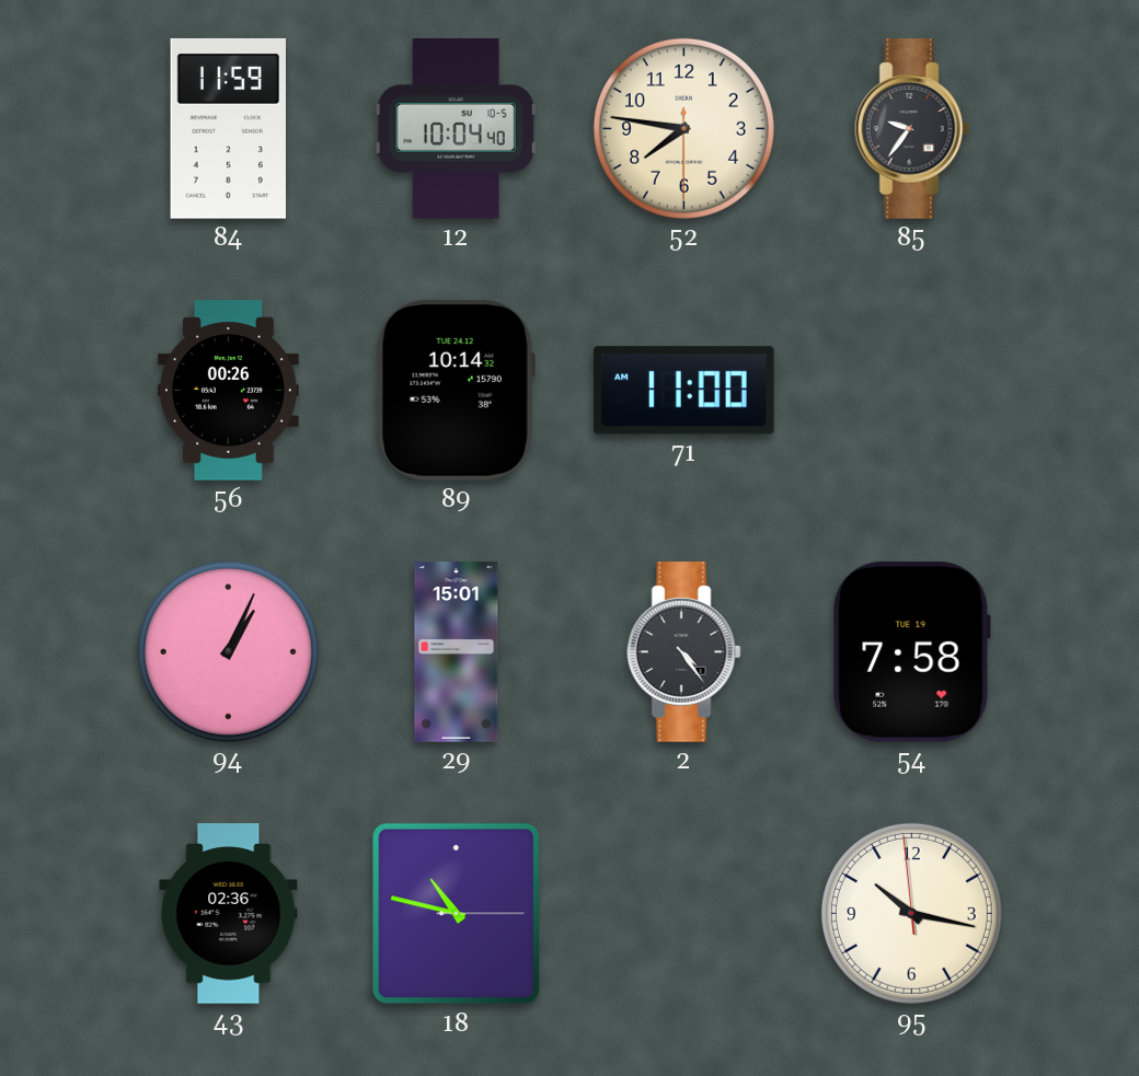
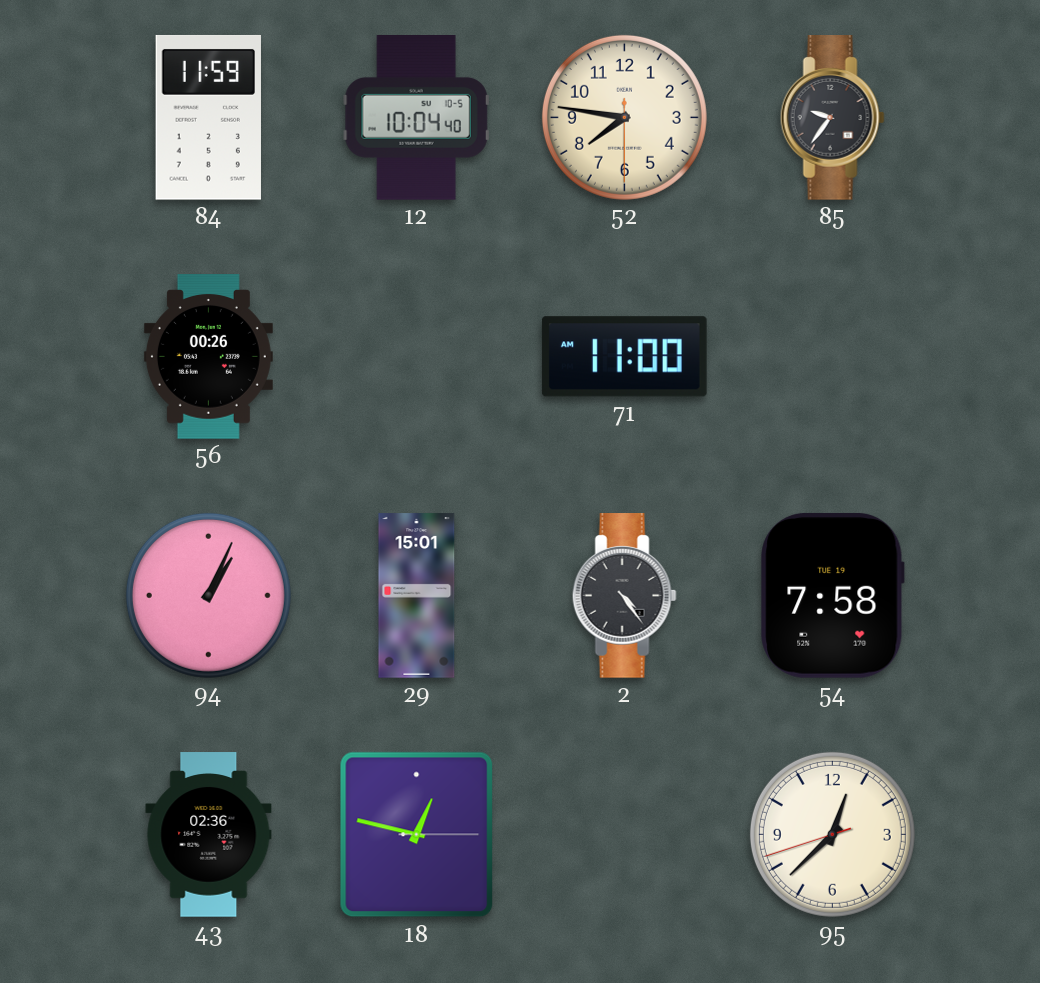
89: 10:14 -> none (456, 390)
18: 10:47 -> 12:47 (417, 835)
95: 10:16 -> 12:37 (832, 834)
